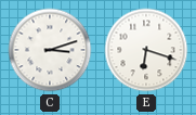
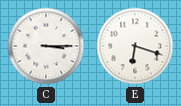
C: 3:12 -> 3:15 (46, 46)
